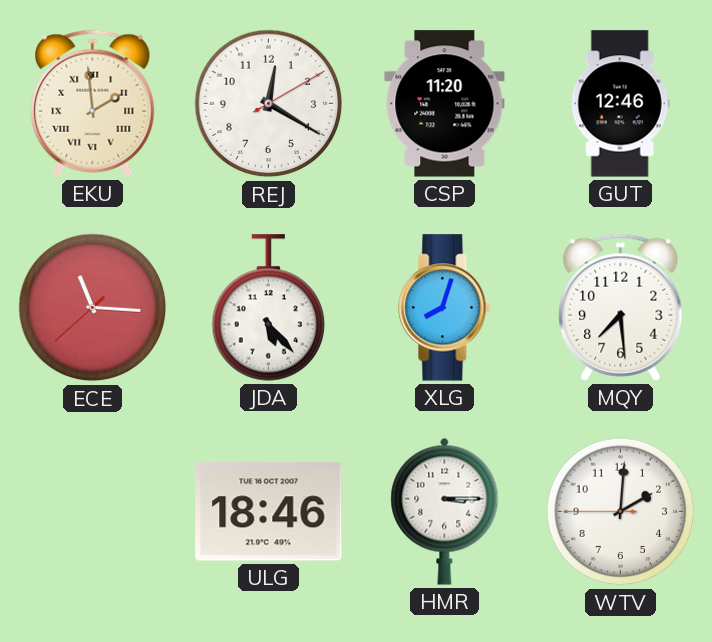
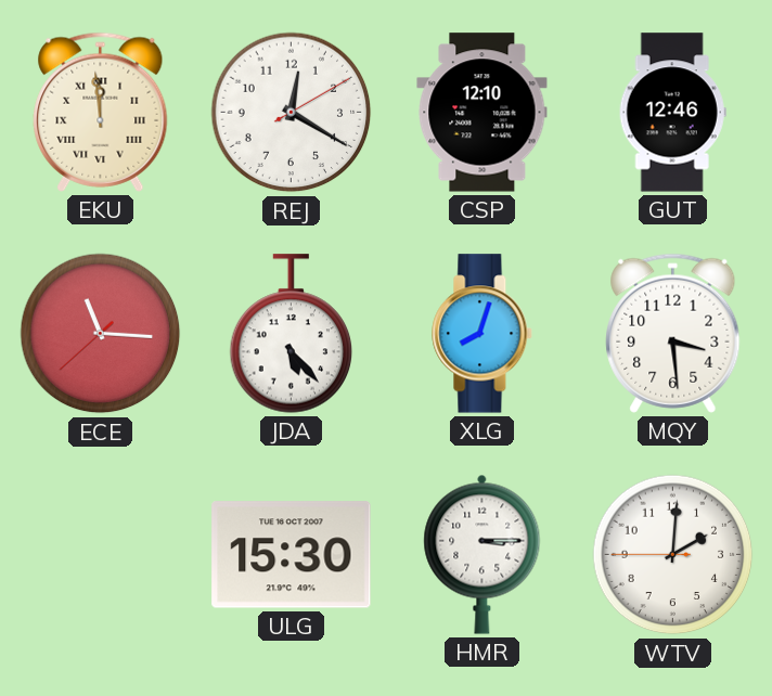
EKU: 1:59 -> 11:59 (101, 112)
CSP: 11:20 -> 12:10 (483, 113)
MQY: 7:29 -> 3:29 (673, 333)
ULG: 18:46 -> 15:30 (292, 555)
